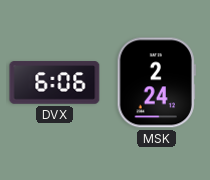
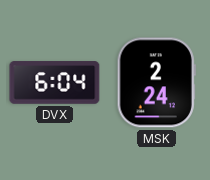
DVX: 6:06 -> 6:04 (55, 83)
